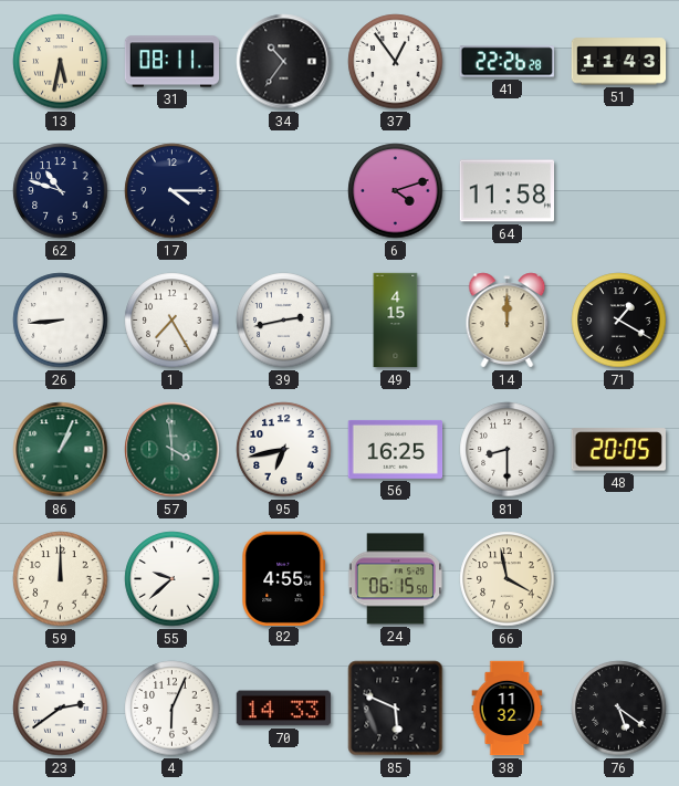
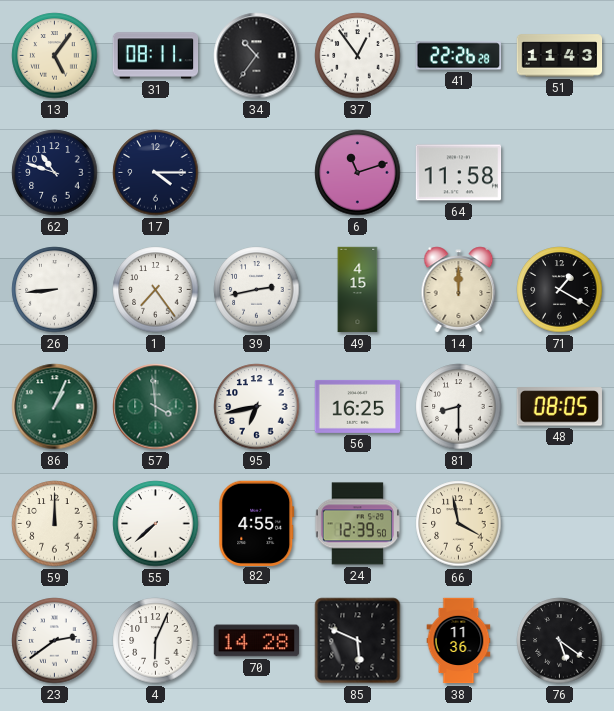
13: 5:32 -> 5:06 (55, 56)
6: 4:12 -> 11:12 (358, 173)
1: 7:25 -> 7:24 (156, 290)
48: 20:05 -> 08:05 (559, 407)
55: 9:38 -> 7:38 (156, 524)
24: 06:15 -> 12:39 (357, 524)
70: 14:33 -> 14:28 (257, 641)
38: 11:32 -> 11:36 (459, 641)
